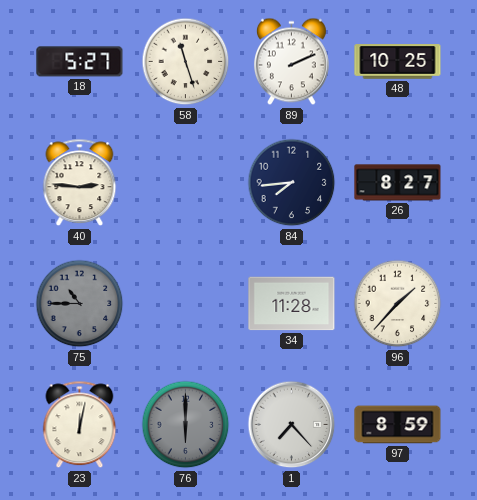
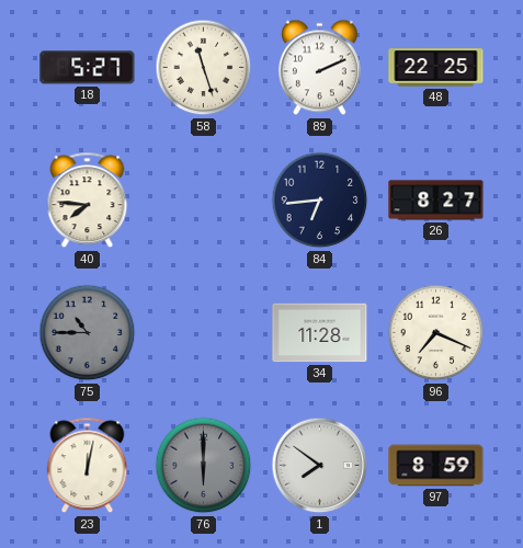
48: 10:25 -> 22:25 (436, 68)
40: 2:46 -> 7:46 (88, 201)
84: 7:44 -> 6:44 (320, 201)
96: 1:37 -> 7:19 (436, 333)
1: 7:23 -> 7:51 (320, 466)
